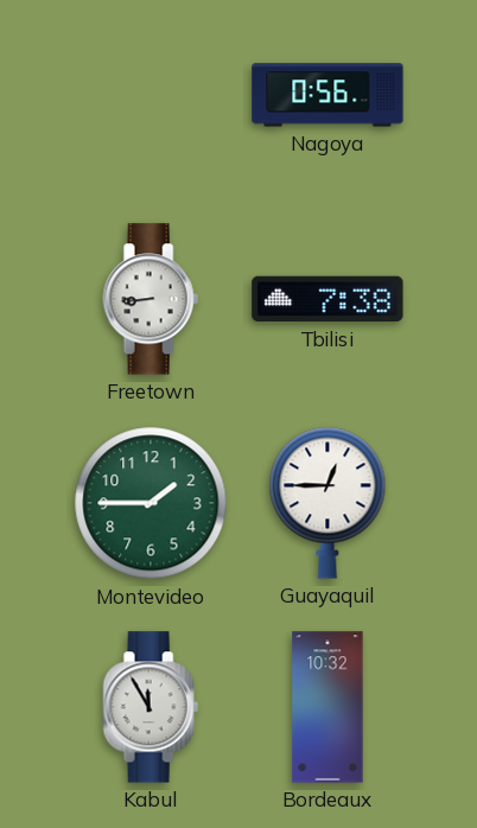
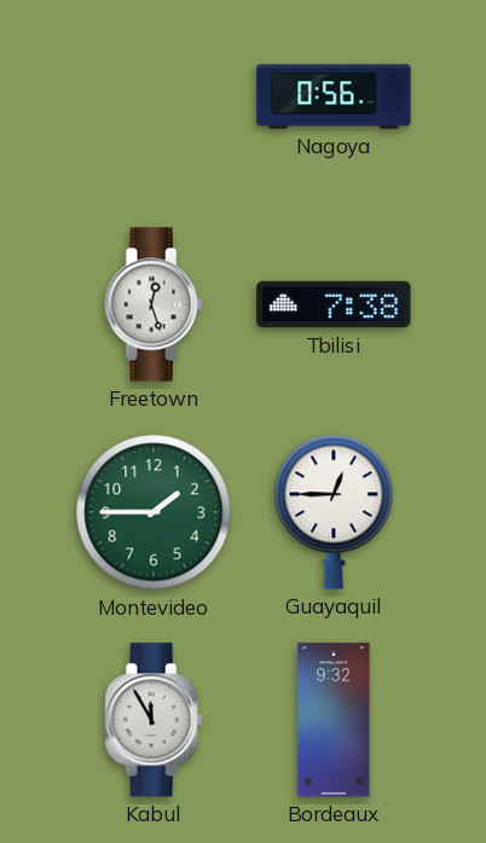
Freetown: 8:44 -> 12:27 (154, 304)
Bordeaux: 10:32 -> 9:32 (334, 720)
